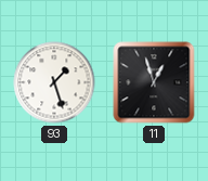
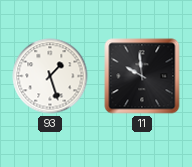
11: 12:57 -> 9:59 (142, 76)
